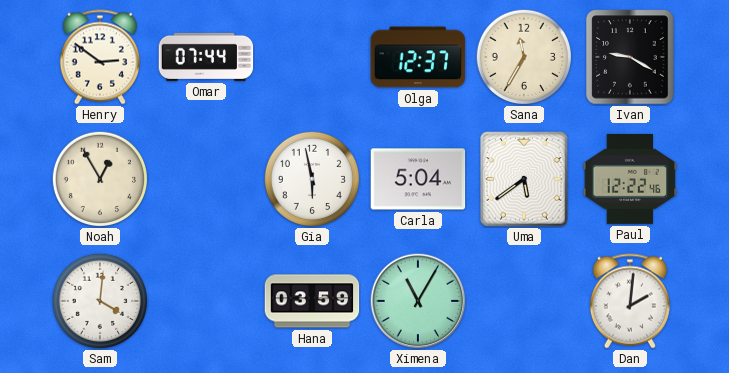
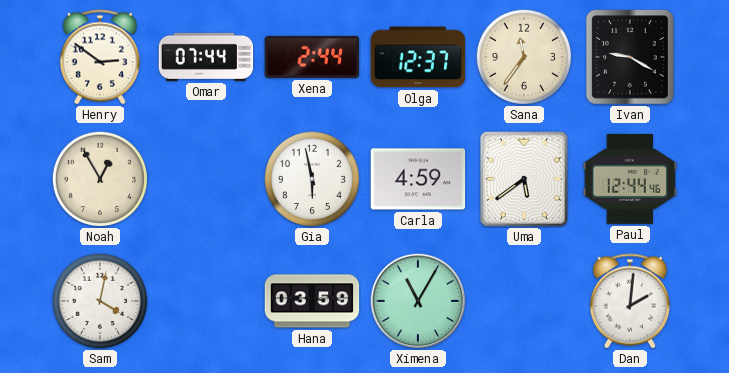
Xena: none -> 2:44 (312, 57)
Sana: 11:35 -> 11:36 (523, 56)
Carla: 5:04 -> 4:59 (418, 179)
Paul: 12:22 -> 12:44 (630, 179)
Sam: 4:01 -> 4:02 (99, 300)
